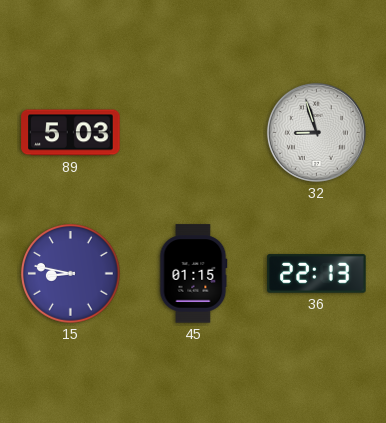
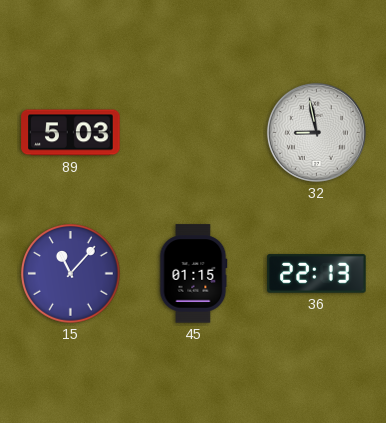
32: 8:57 -> 8:58 (316, 132)
15: 8:47 -> 11:07 (71, 274)
